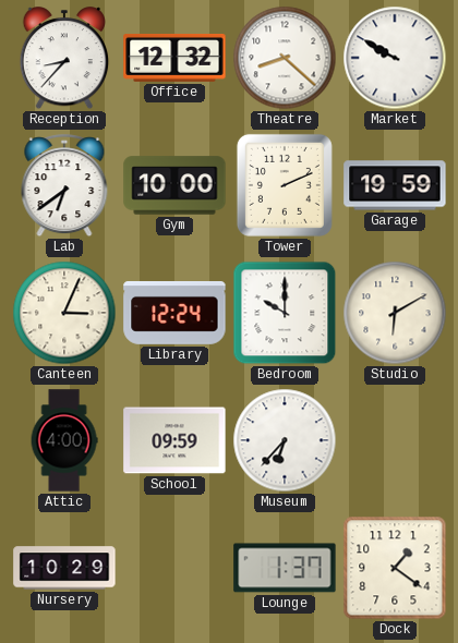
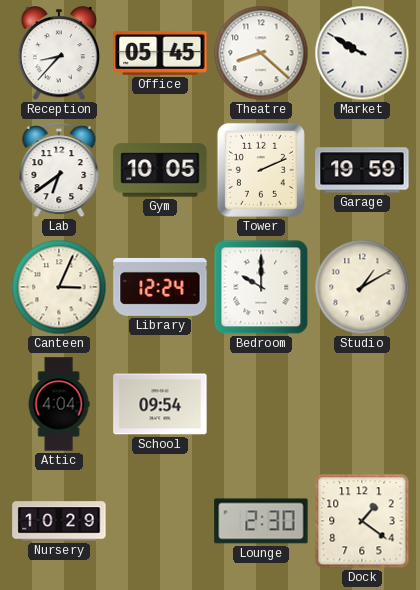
Office: 12:32 -> 05:45 (160, 54)
Gym: 10:00 -> 10:05 (160, 170)
Studio: 6:10 -> 1:10 (362, 287)
Attic: 4:00 -> 4:04 (59, 404)
School: 09:59 -> 09:54 (160, 404)
Museum: 6:37 -> none (285, 440)
Lounge: 1:37 -> 2:30 (261, 521)
